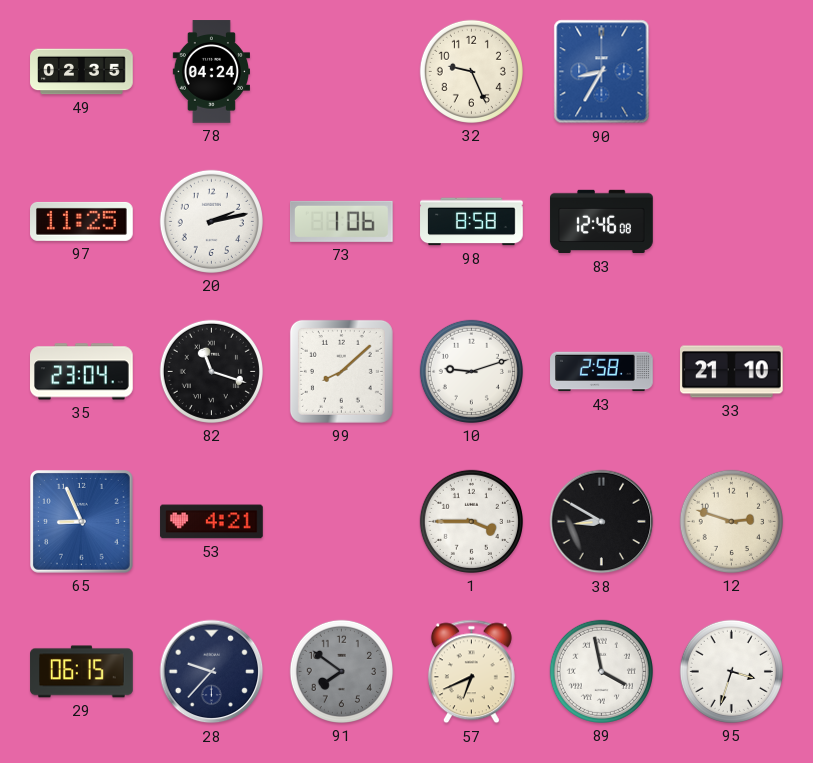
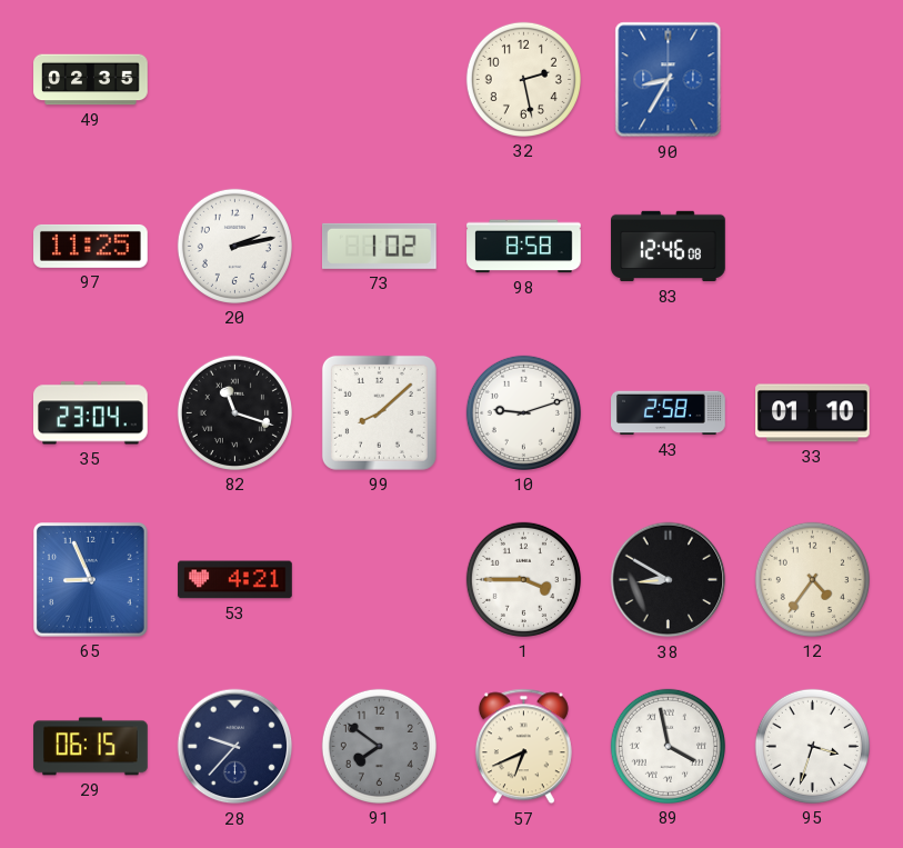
78: 04:24 -> none (211, 72)
32: 9:26 -> 2:28 (523, 79)
73: 1:06 -> 1:02 (380, 246)
33: 21:10 -> 01:10 (813, 413)
12: 2:48 -> 4:36 (812, 579)
